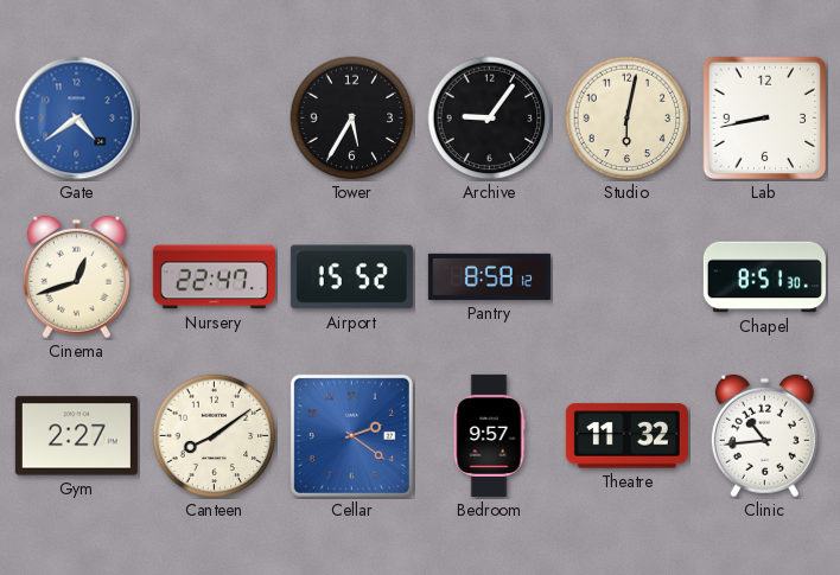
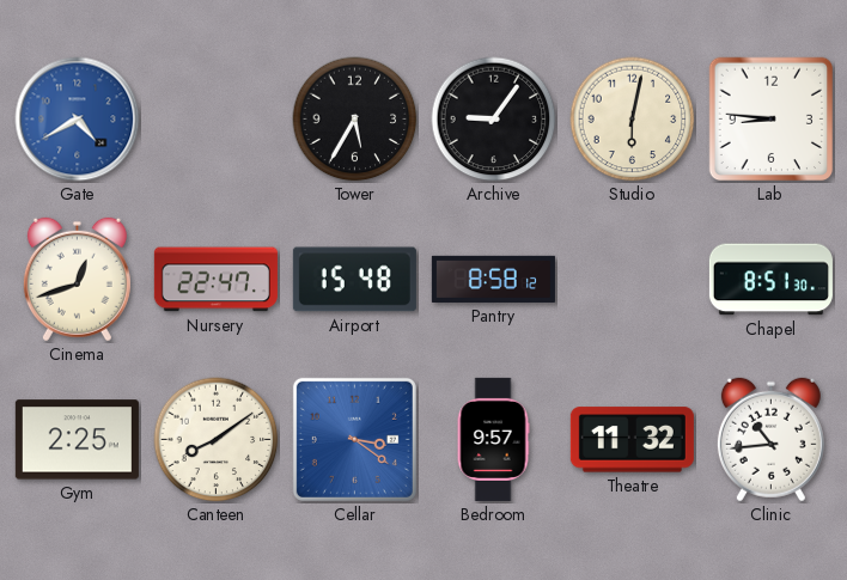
Gate: 4:39 -> 4:40 (78, 120)
Lab: 8:43 -> 8:46 (772, 120)
Airport: 15:52 -> 15:48 (354, 280)
Gym: 2:27 -> 2:25 (77, 440)
Cellar: 2:21 -> 3:21 (354, 439)
